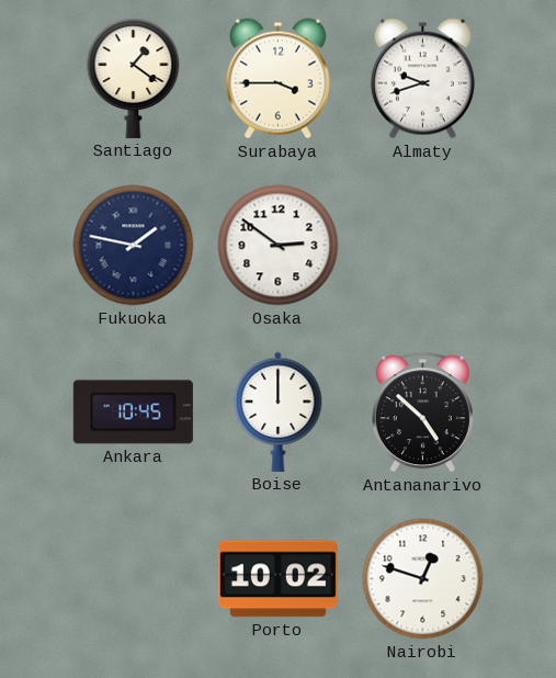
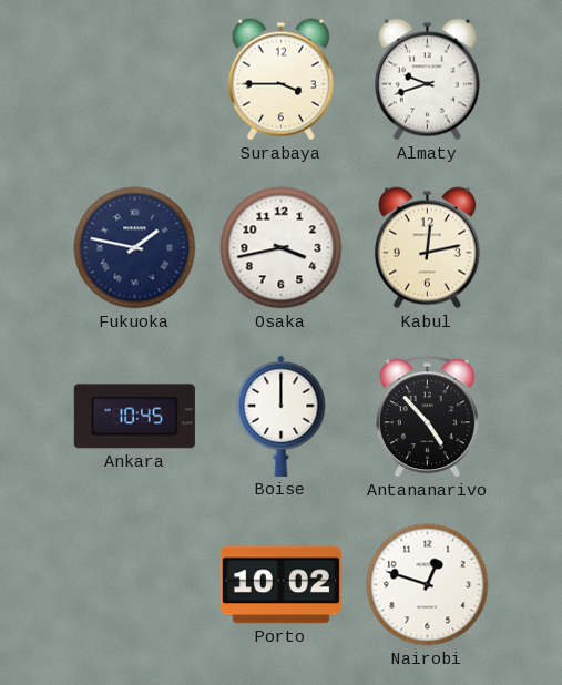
Santiago: 1:21 -> none (134, 78)
Osaka: 2:51 -> 3:43 (282, 248)
Kabul: none -> 12:13 (427, 248)
Antananarivo: 4:52 -> 4:53 (427, 417)
